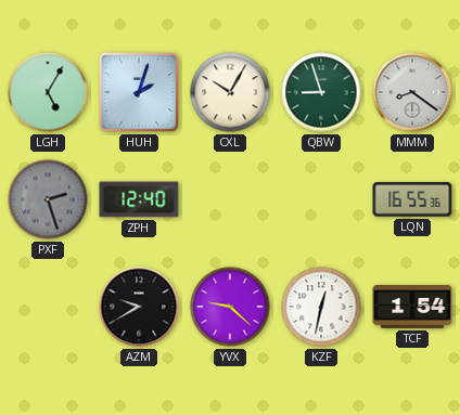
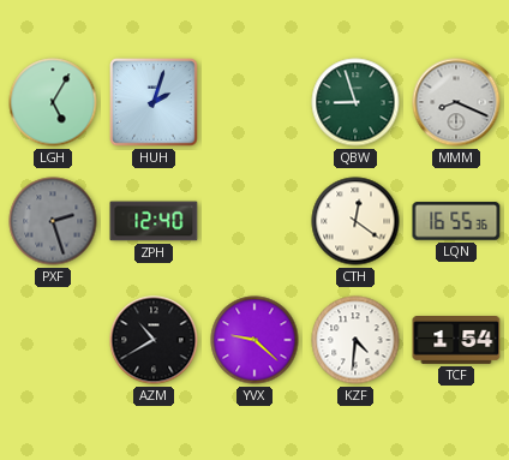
CXL: 10:05 -> none (230, 92)
MMM: 8:21 -> 8:19 (456, 102)
CTH: none -> 12:21 (355, 221)
AZM: 9:40 -> 10:40 (154, 340)
KZF: 12:32 -> 4:31 (355, 340)
